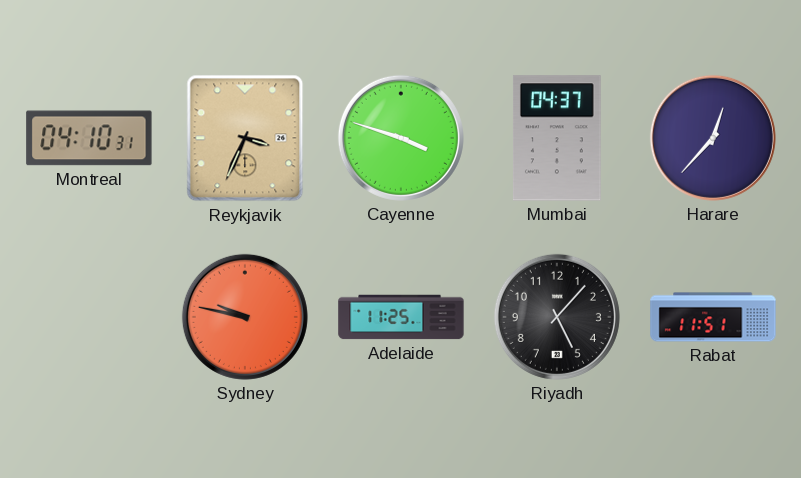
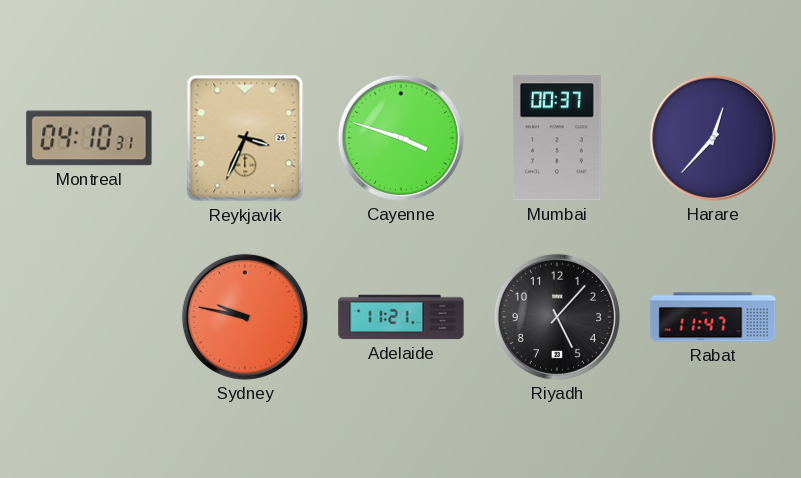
Mumbai: 04:37 -> 00:37 (557, 138)
Adelaide: 11:25 -> 11:21 (401, 317)
Rabat: 11:51 -> 11:47 (713, 317)
